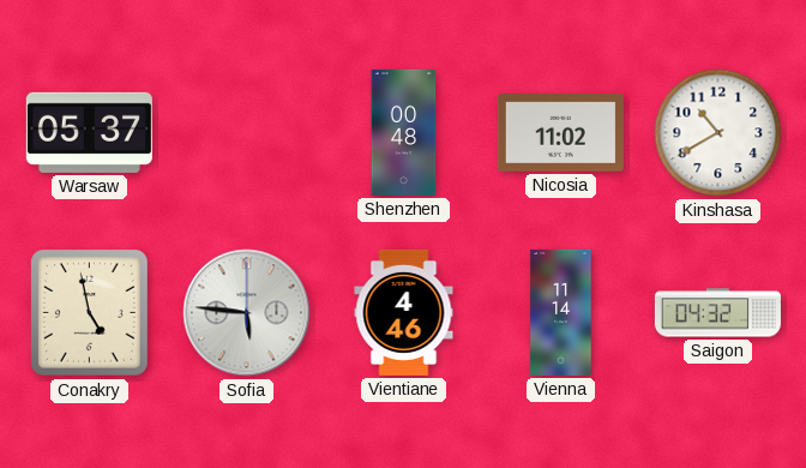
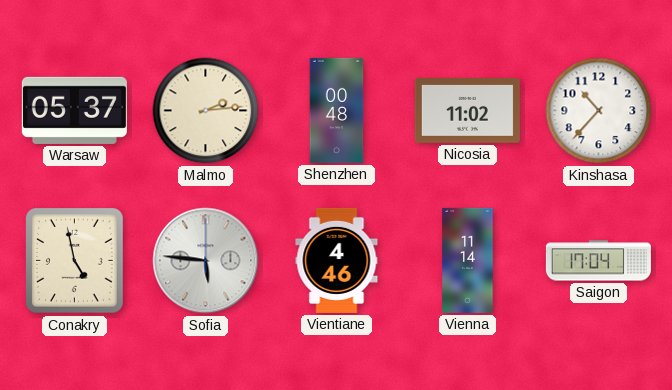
Malmo: none -> 2:14 (206, 111)
Kinshasa: 10:40 -> 10:37 (599, 111)
Saigon: 04:32 -> 17:04 (598, 261)
